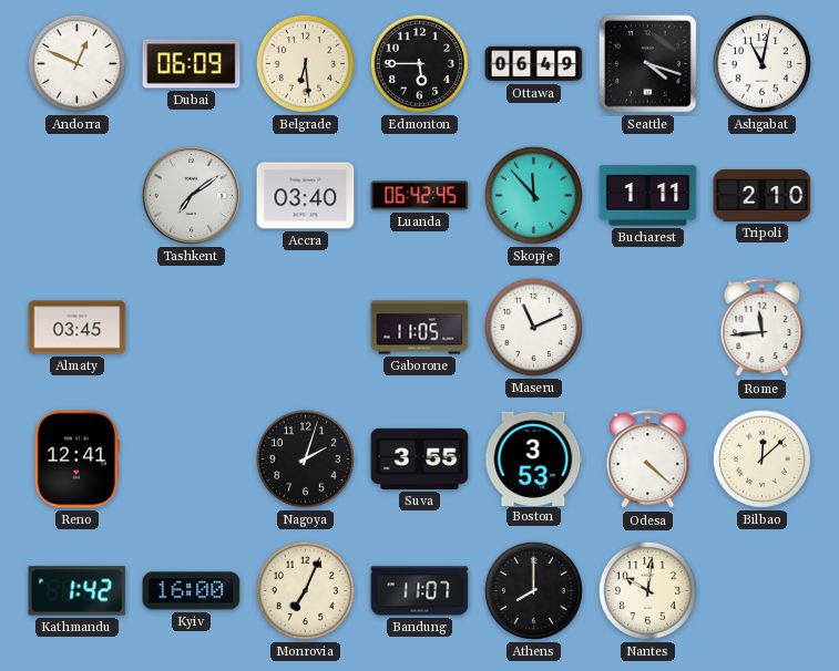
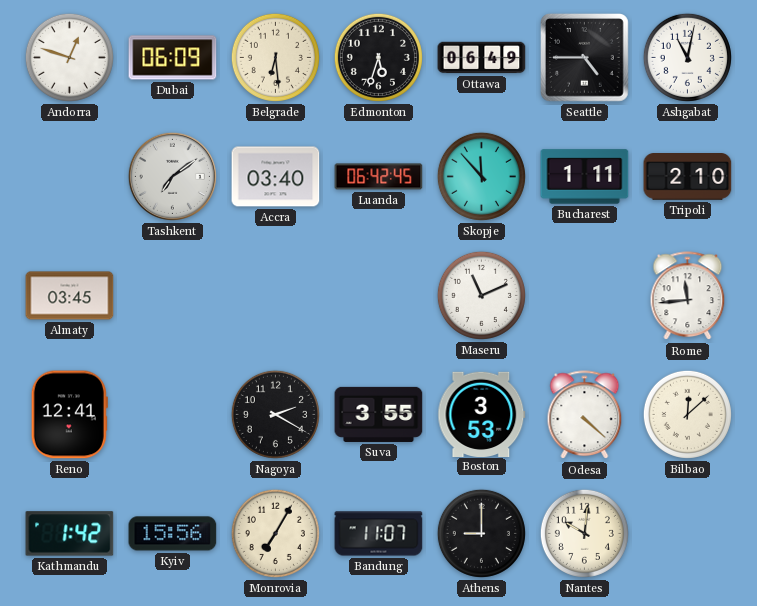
Andorra: 12:49 -> 12:48 (69, 57)
Edmonton: 5:45 -> 5:33 (378, 57)
Seattle: 4:18 -> 4:45 (585, 58)
Gaborone: 11:05 -> none (420, 328)
Nagoya: 2:03 -> 2:20 (275, 414)
Kyiv: 16:00 -> 15:56 (173, 534)
Monrovia: 7:04 -> 7:05 (275, 533)
Athens: 8:00 -> 9:00 (481, 533)
